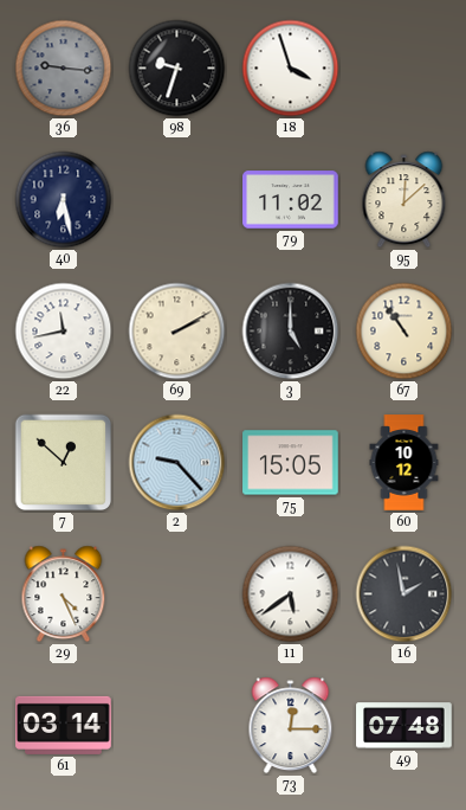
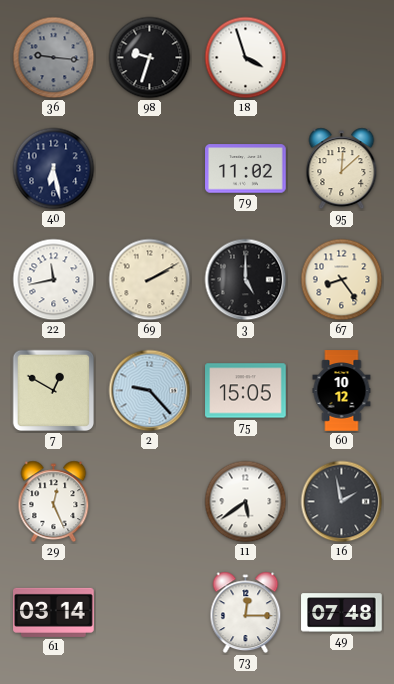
67: 10:54 -> 8:24 (342, 280)
7: 12:52 -> 12:50 (54, 391)
29: 4:26 -> 12:26 (54, 502)
